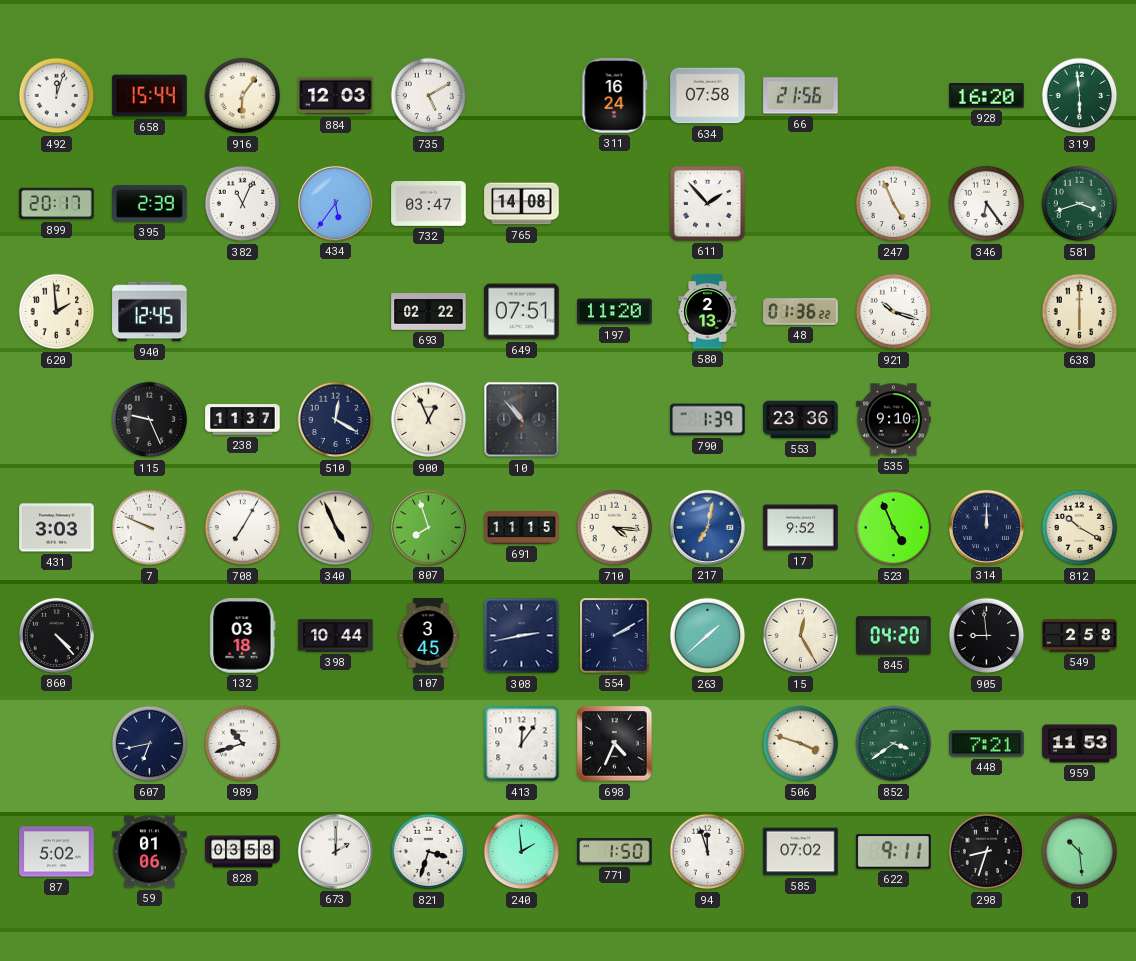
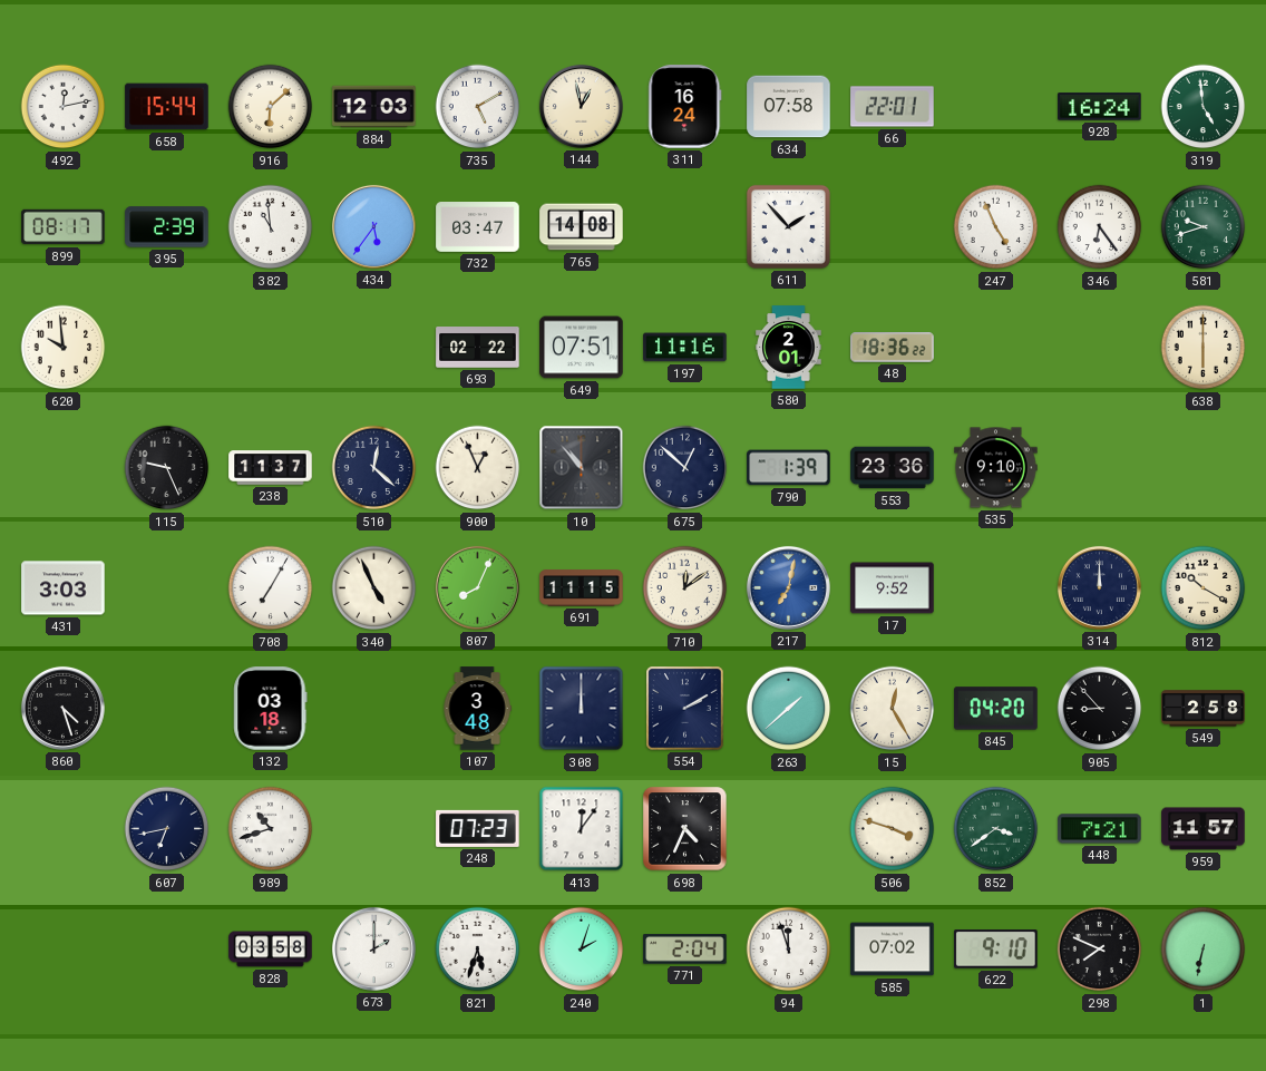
492: 12:03 -> 12:13 (64, 107)
916: 6:06 -> 6:08 (271, 107)
144: none -> 12:58 (581, 106)
66: 21:56 -> 22:01 (893, 107)
928: 16:20 -> 16:24 (1100, 107)
319: 5:59 -> 4:59 (1204, 107)
899: 20:17 -> 08:17 (64, 227)
382: 11:04 -> 10:59 (271, 227)
581: 3:42 -> 9:42 (1204, 227)
620: 1:59 -> 9:59 (64, 348)
940: 12:45 -> none (150, 312)
197: 11:20 -> 11:16 (685, 348)
580: 2:13 -> 2:01 (789, 348)
48: 01:36 -> 18:36 (893, 348)
921: 10:18 -> none (894, 312)
510: 12:20 -> 12:22 (374, 468)
675: none -> 12:52 (685, 468)
7: 9:49 -> none (150, 528)
807: 7:57 -> 8:04 (477, 587)
710: 4:16 -> 12:09 (685, 588)
523: 4:56 -> none (894, 528)
860: 4:23 -> 4:27 (62, 708)
398: 10:44 -> none (336, 636)
107: 3:45 -> 3:48 (477, 709)
308: 2:43 -> 12:00 (582, 709)
905: 8:59 -> 8:53 (1100, 709)
248: none -> 07:23 (478, 828)
959: 11:53 -> 11:57 (1204, 829)
87: 5:02 -> none (57, 852)
59: 01:06 -> none (150, 852)
821: 3:33 -> 5:33 (478, 950)
240: 1:59 -> 2:03 (582, 950)
771: 1:50 -> 2:04 (685, 950)
622: 9:11 -> 9:10 (996, 950)
298: 8:33 -> 7:49 (1100, 950)
1: 10:29 -> 6:32 (1204, 950)
